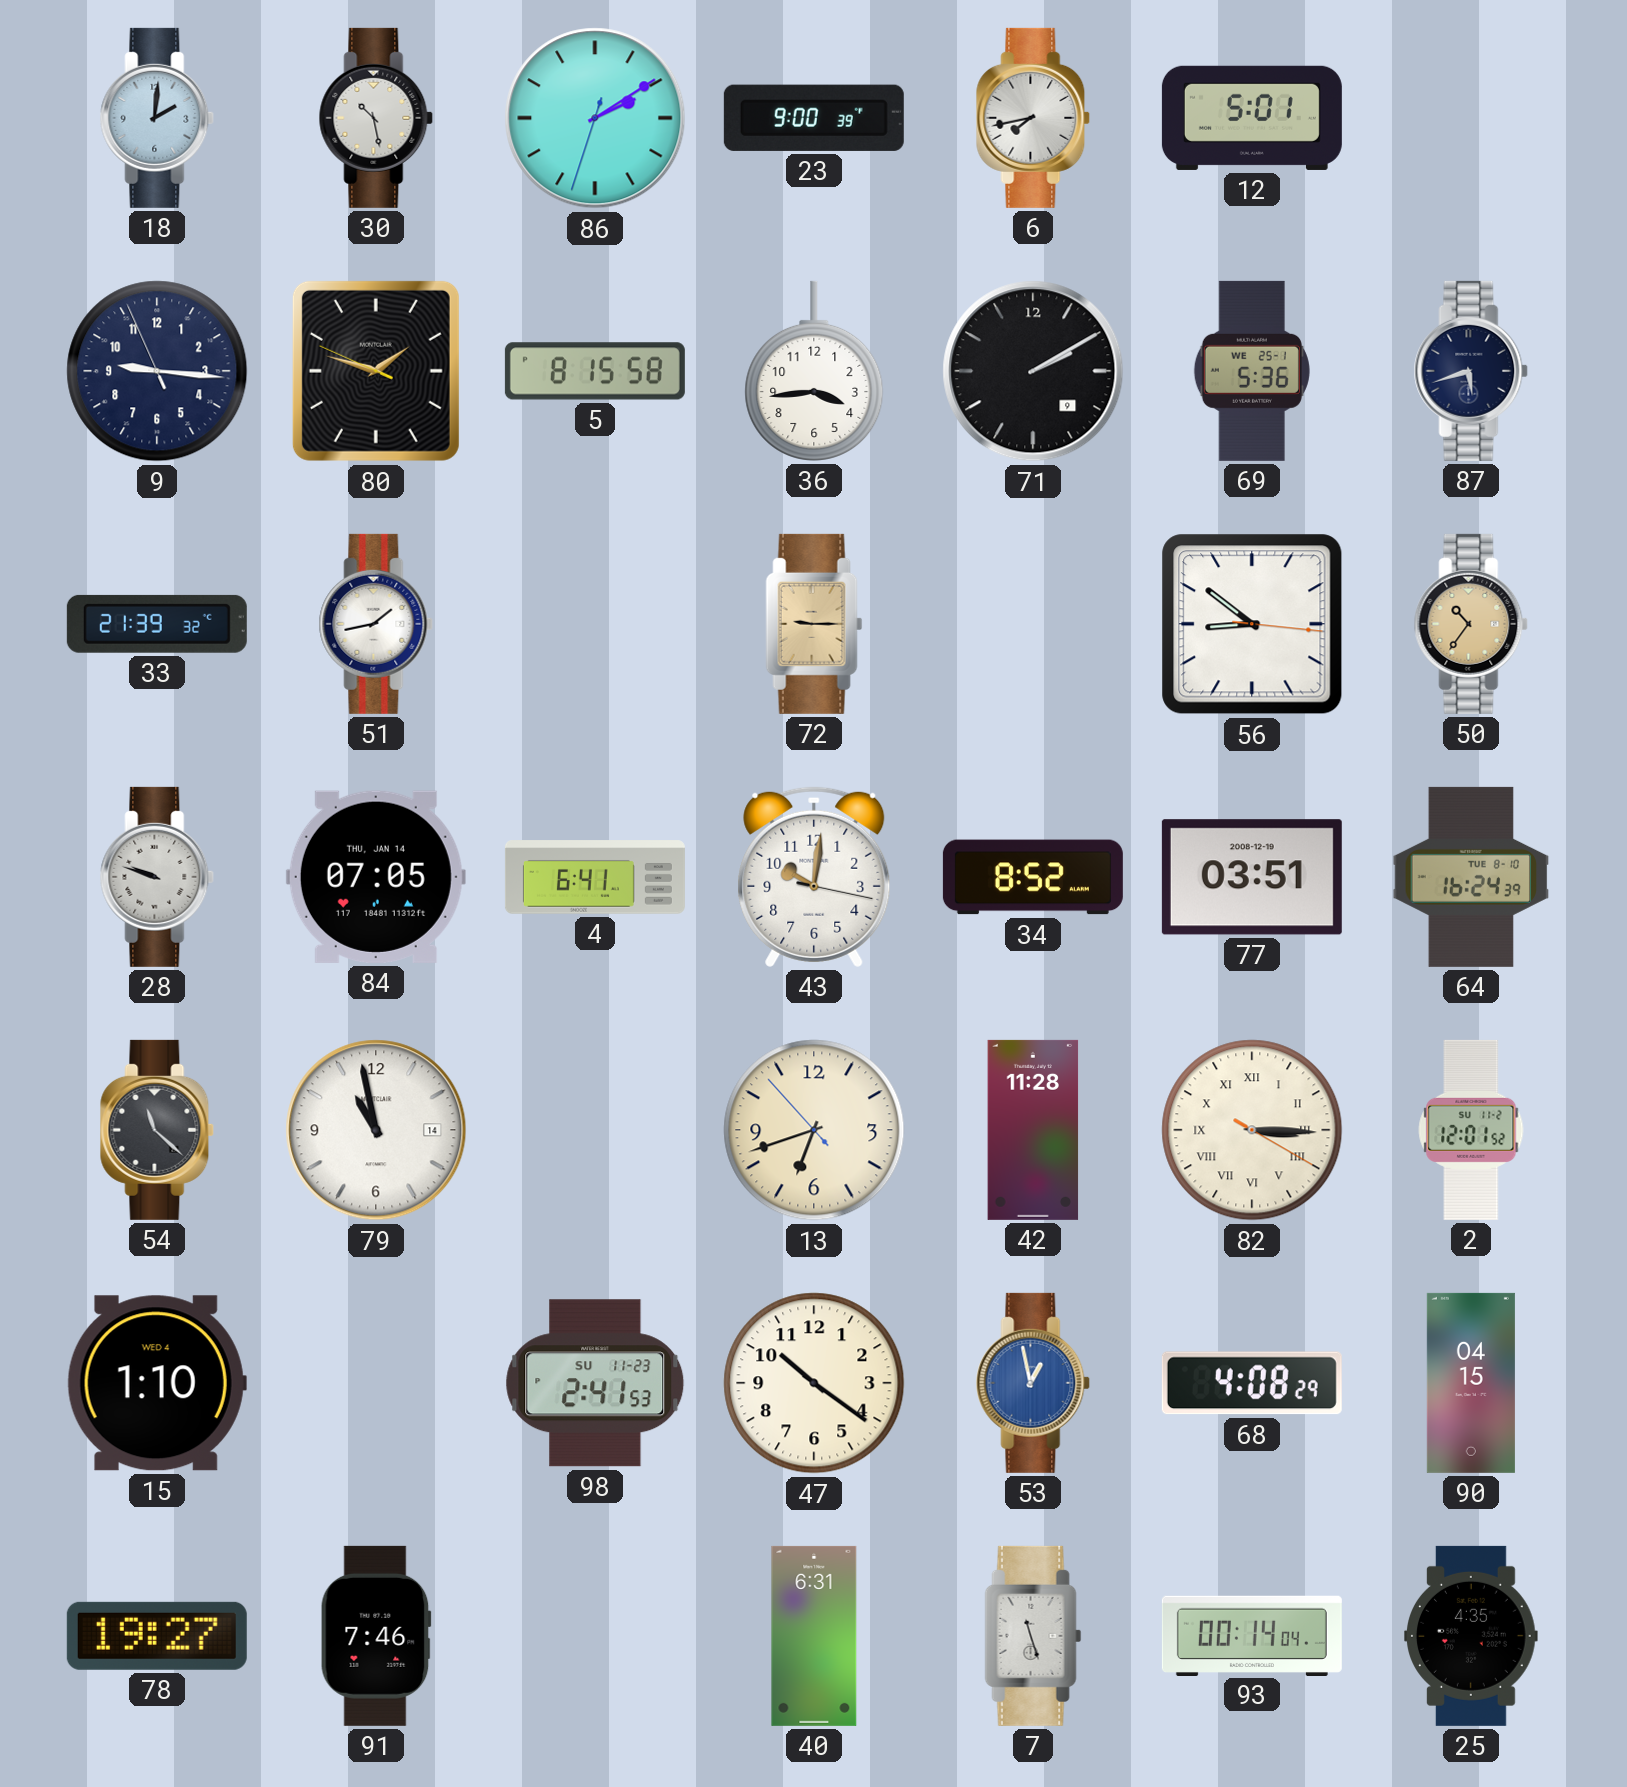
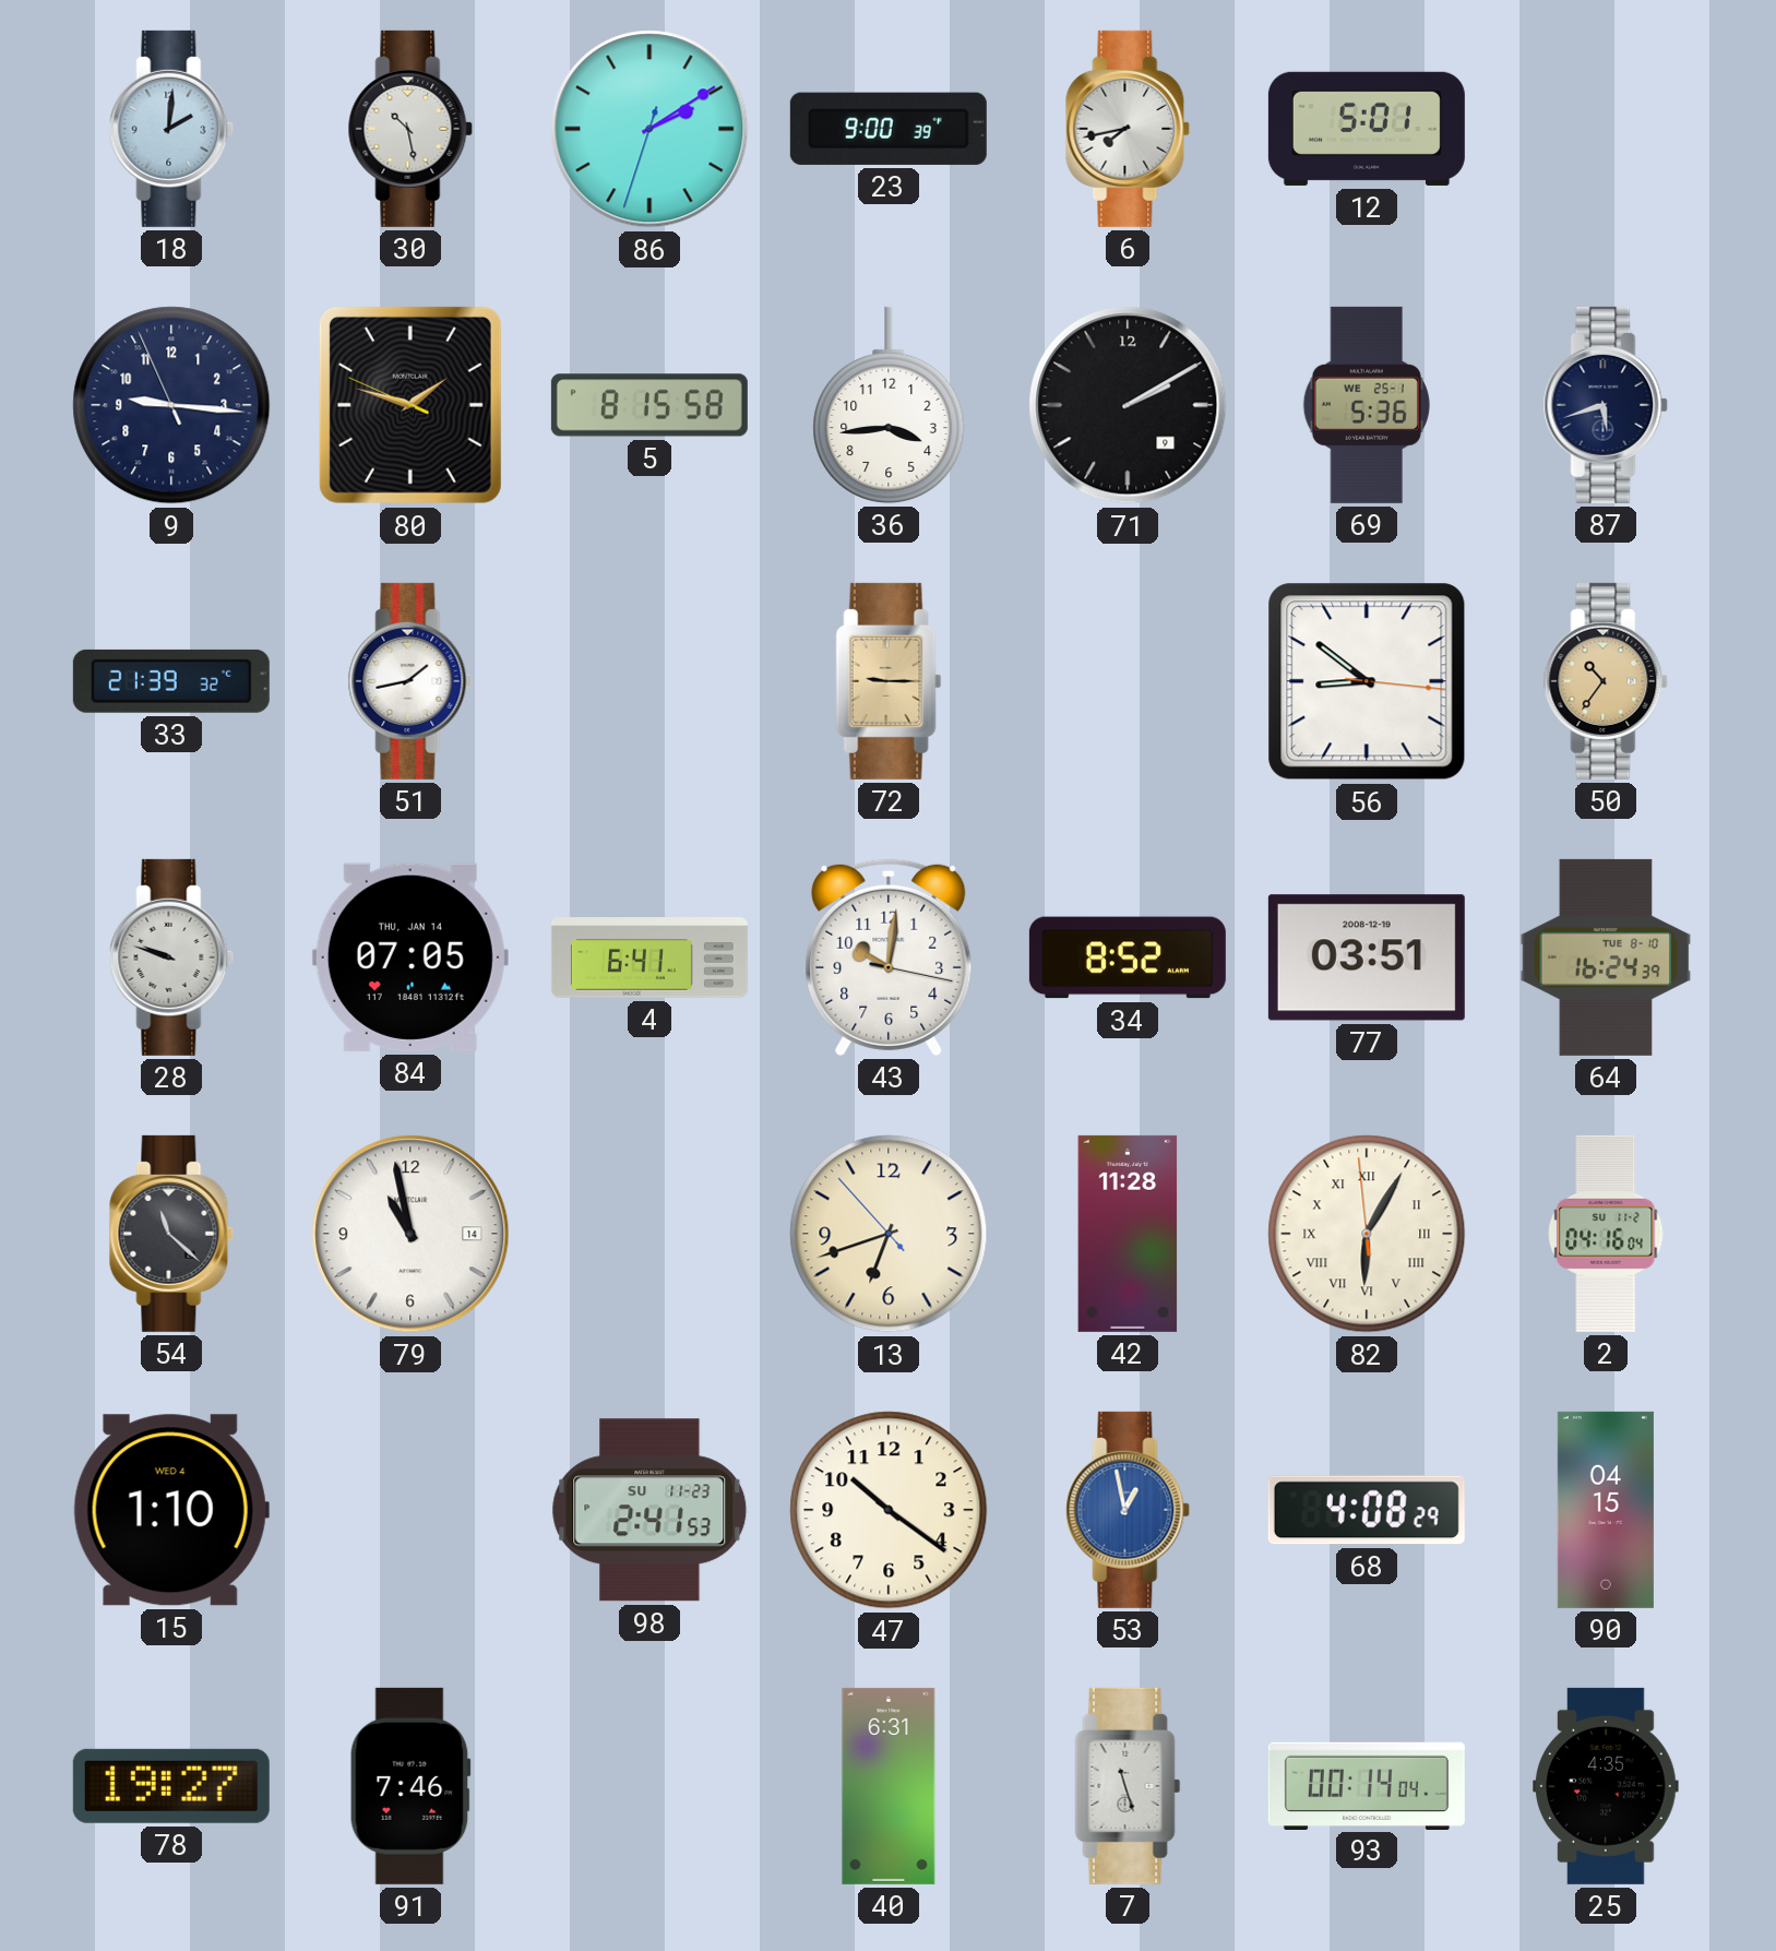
82: 3:15 -> 6:04 (1367, 1234)
2: 12:01 -> 04:16 (1606, 1234)
